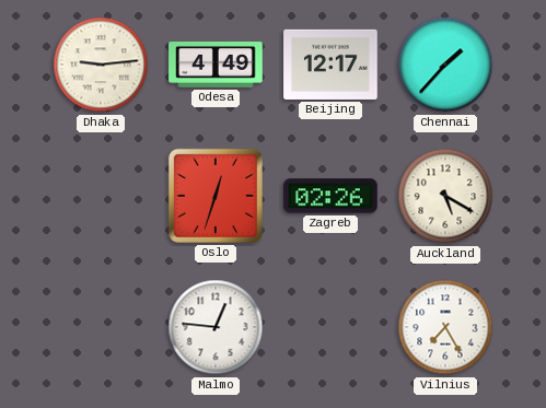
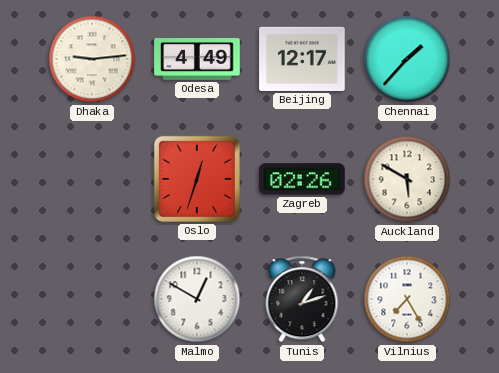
Auckland: 5:20 -> 5:50 (407, 179)
Malmo: 12:46 -> 12:50 (197, 299)
Tunis: none -> 1:12 (302, 299)
